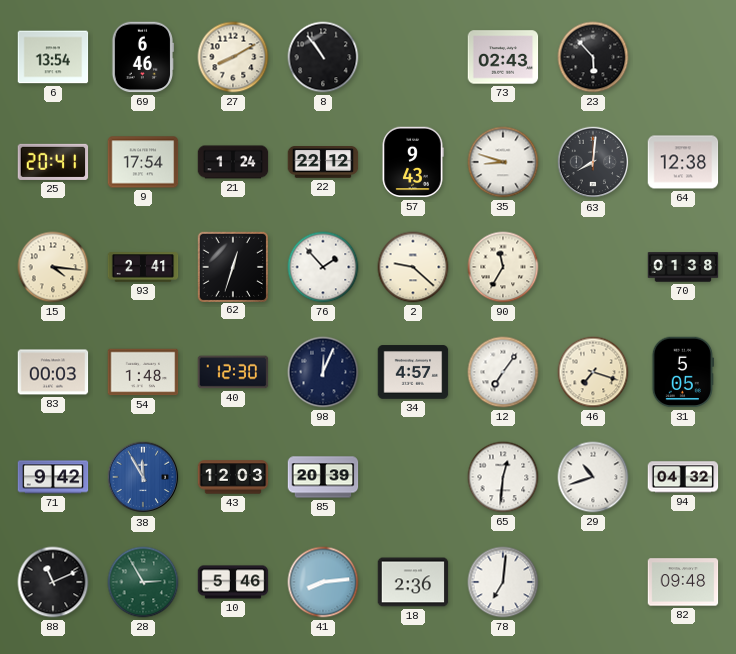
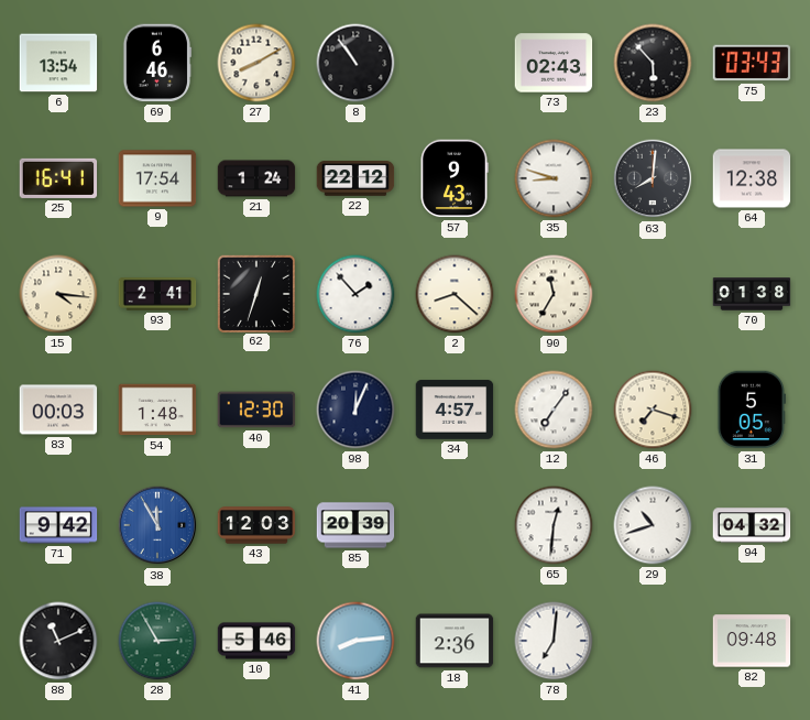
75: none -> 03:43 (752, 63)
25: 20:41 -> 16:41 (58, 178)
2: 9:22 -> 8:22 (455, 294)
